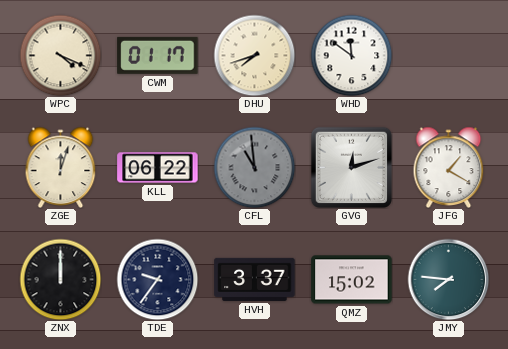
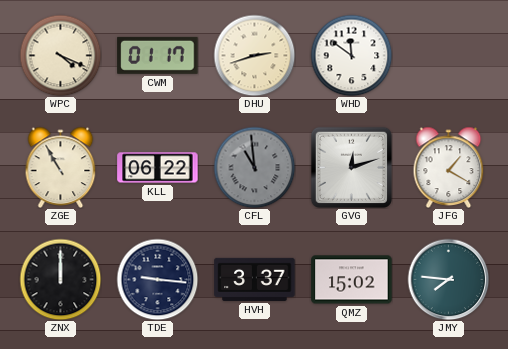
DHU: 7:42 -> 2:42 (254, 55)
ZGE: 12:03 -> 10:55 (61, 167)
TDE: 9:36 -> 9:16 (157, 279)
